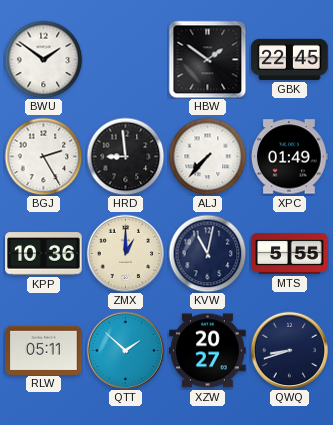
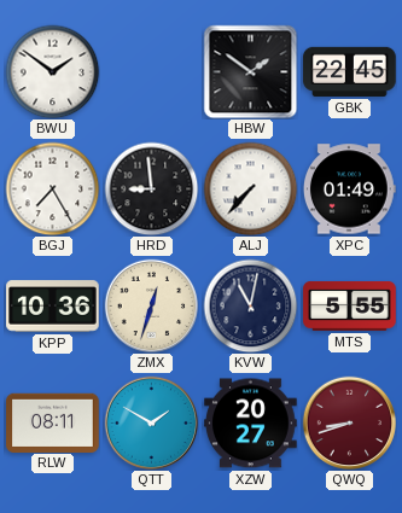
BGJ: 2:25 -> 7:25 (52, 188)
ZMX: 1:00 -> 12:33 (151, 305)
RLW: 05:11 -> 08:11 (53, 422)
QTT: 1:52 -> 1:50 (151, 422)
QWQ dial: navy -> burgundy (349, 422)
